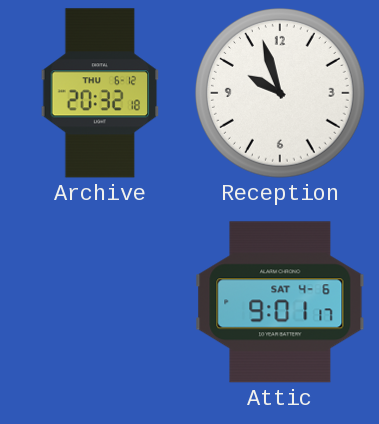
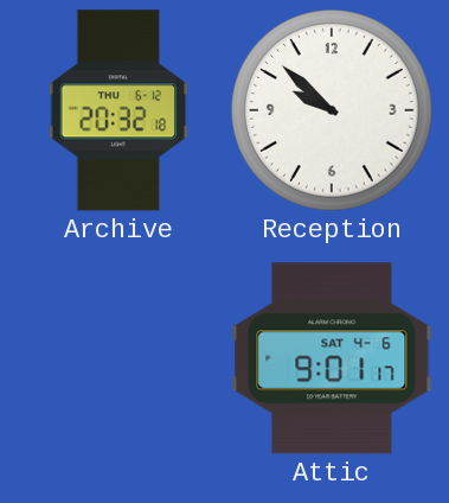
Reception: 9:57 -> 9:52 (332, 110)
